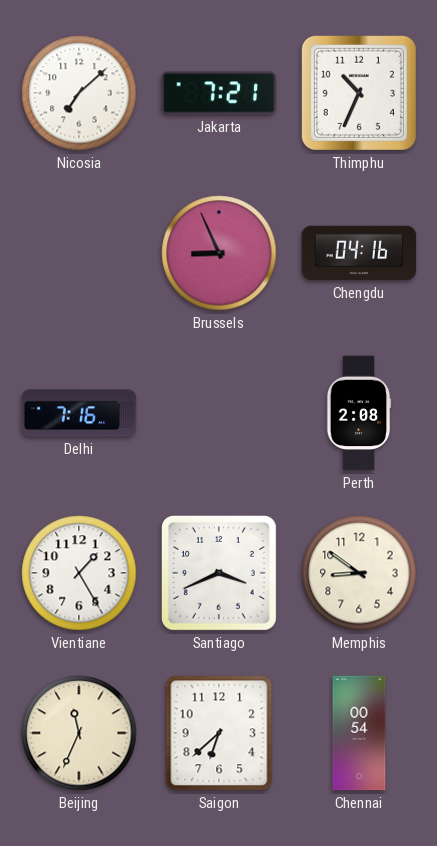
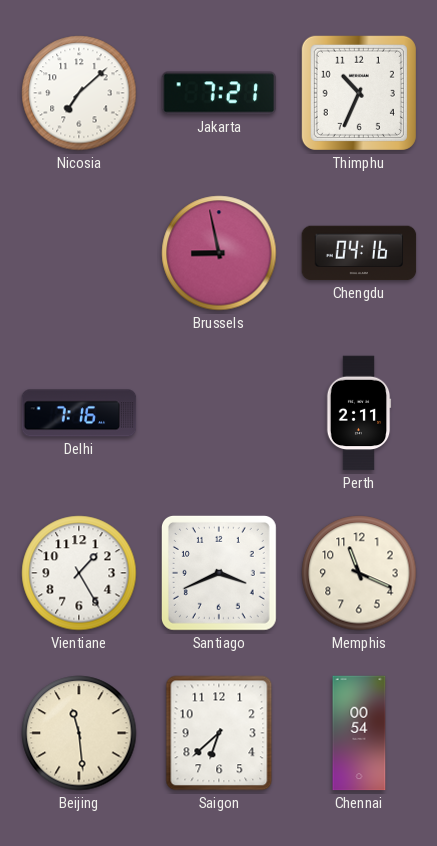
Brussels: 8:56 -> 8:58 (219, 253)
Perth: 2:08 -> 2:11 (359, 413)
Memphis: 8:51 -> 11:19 (359, 573)
Beijing: 11:34 -> 11:29 (79, 733)
